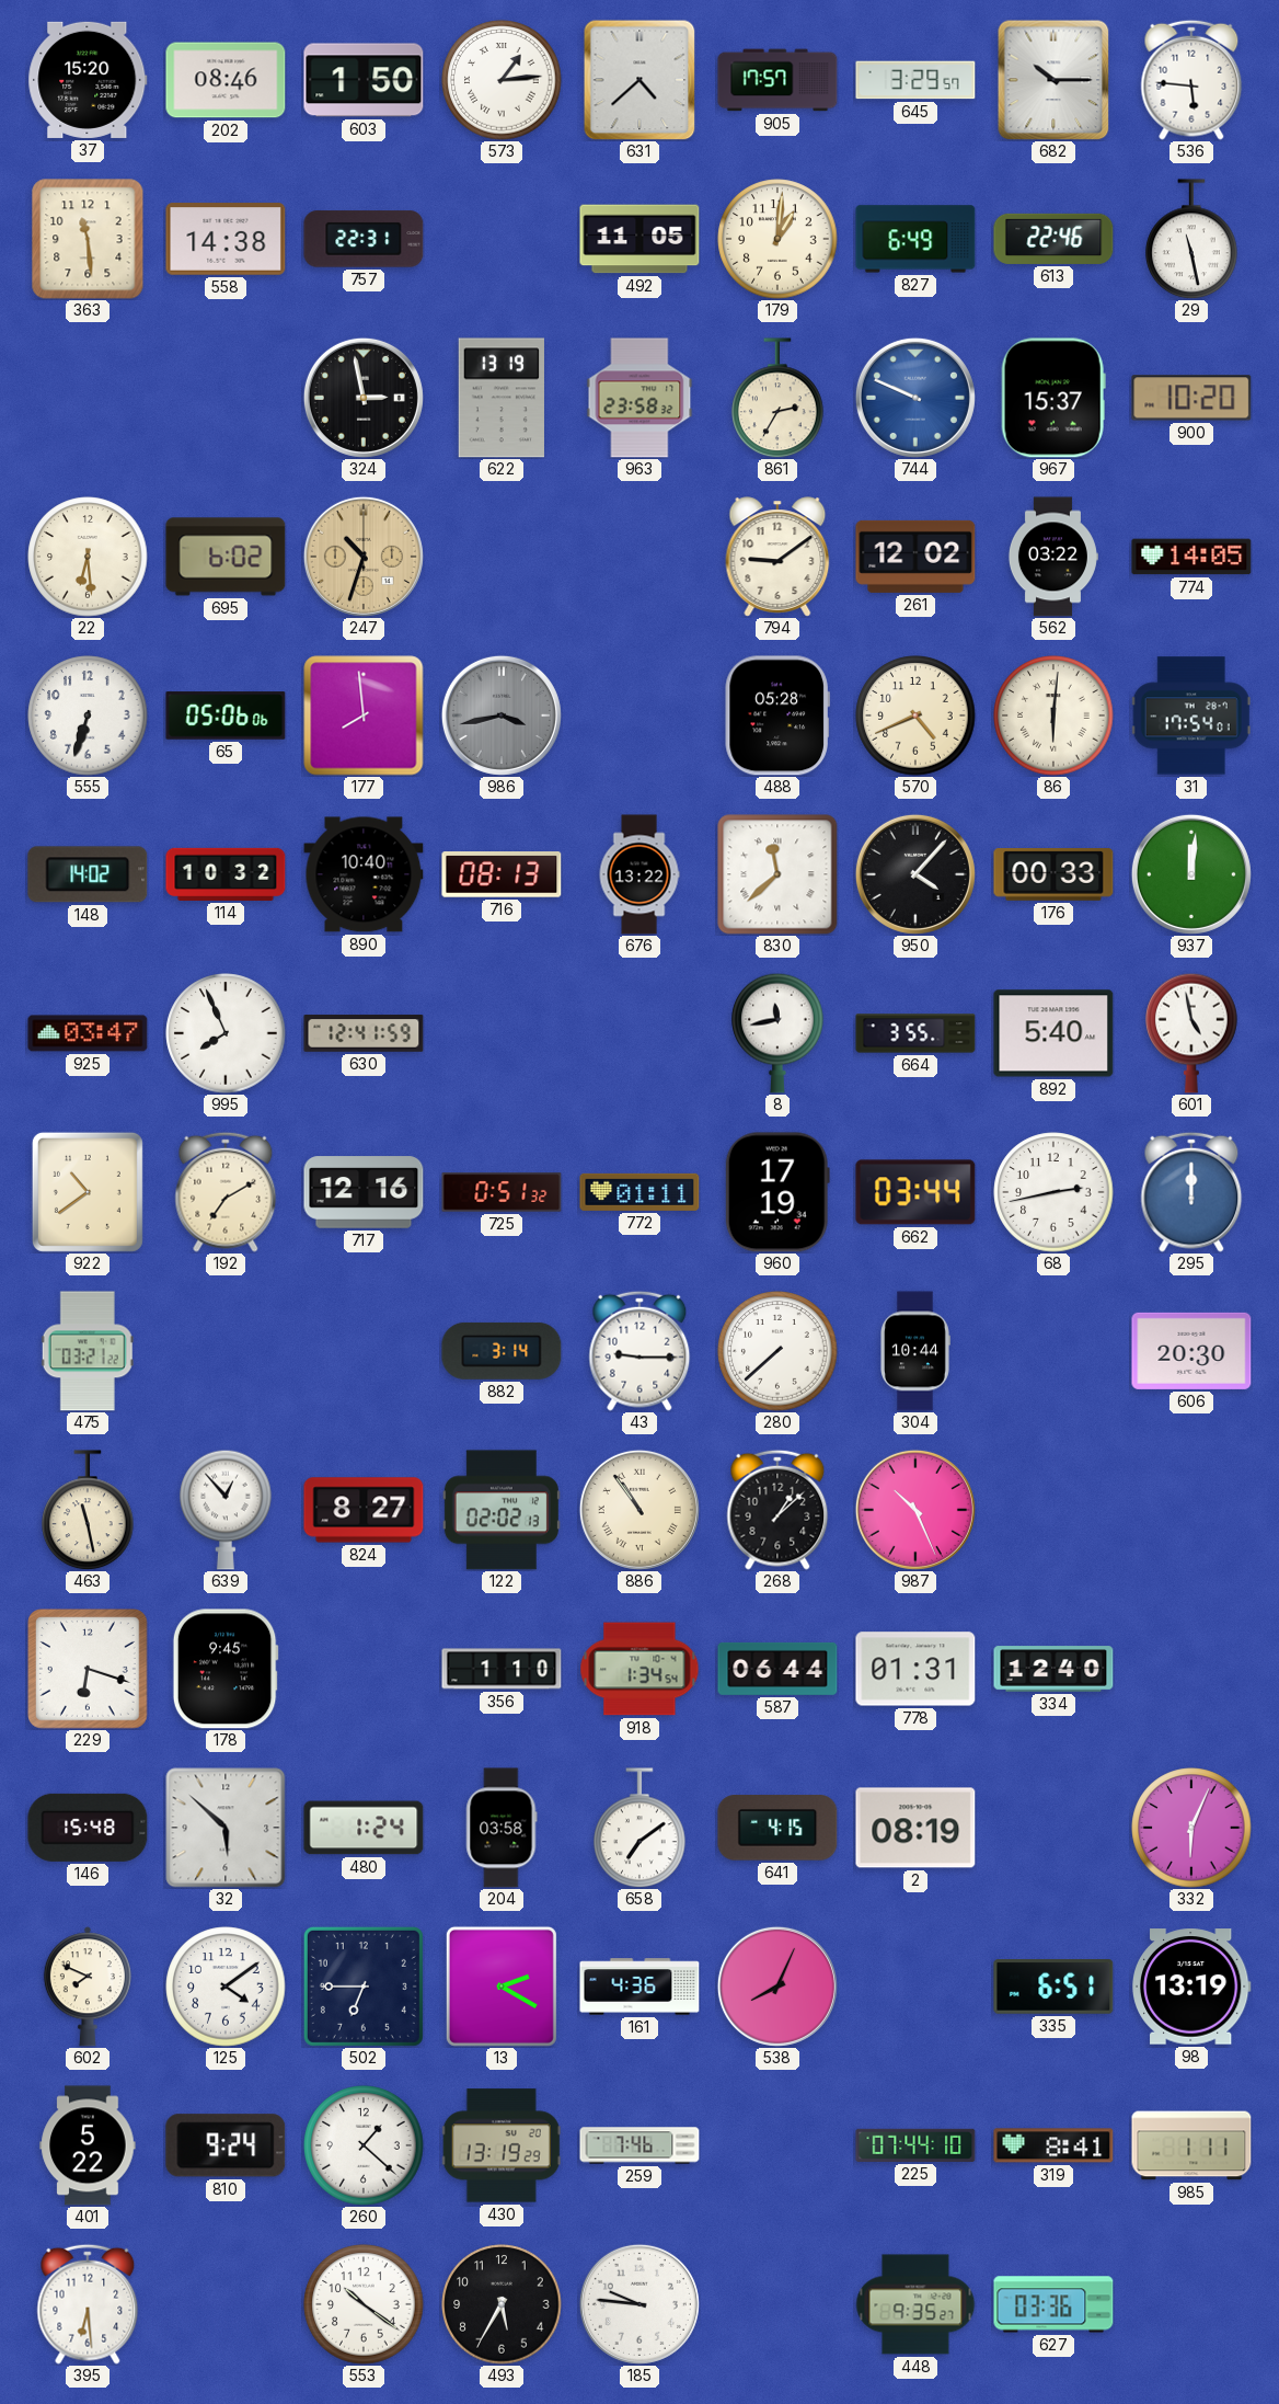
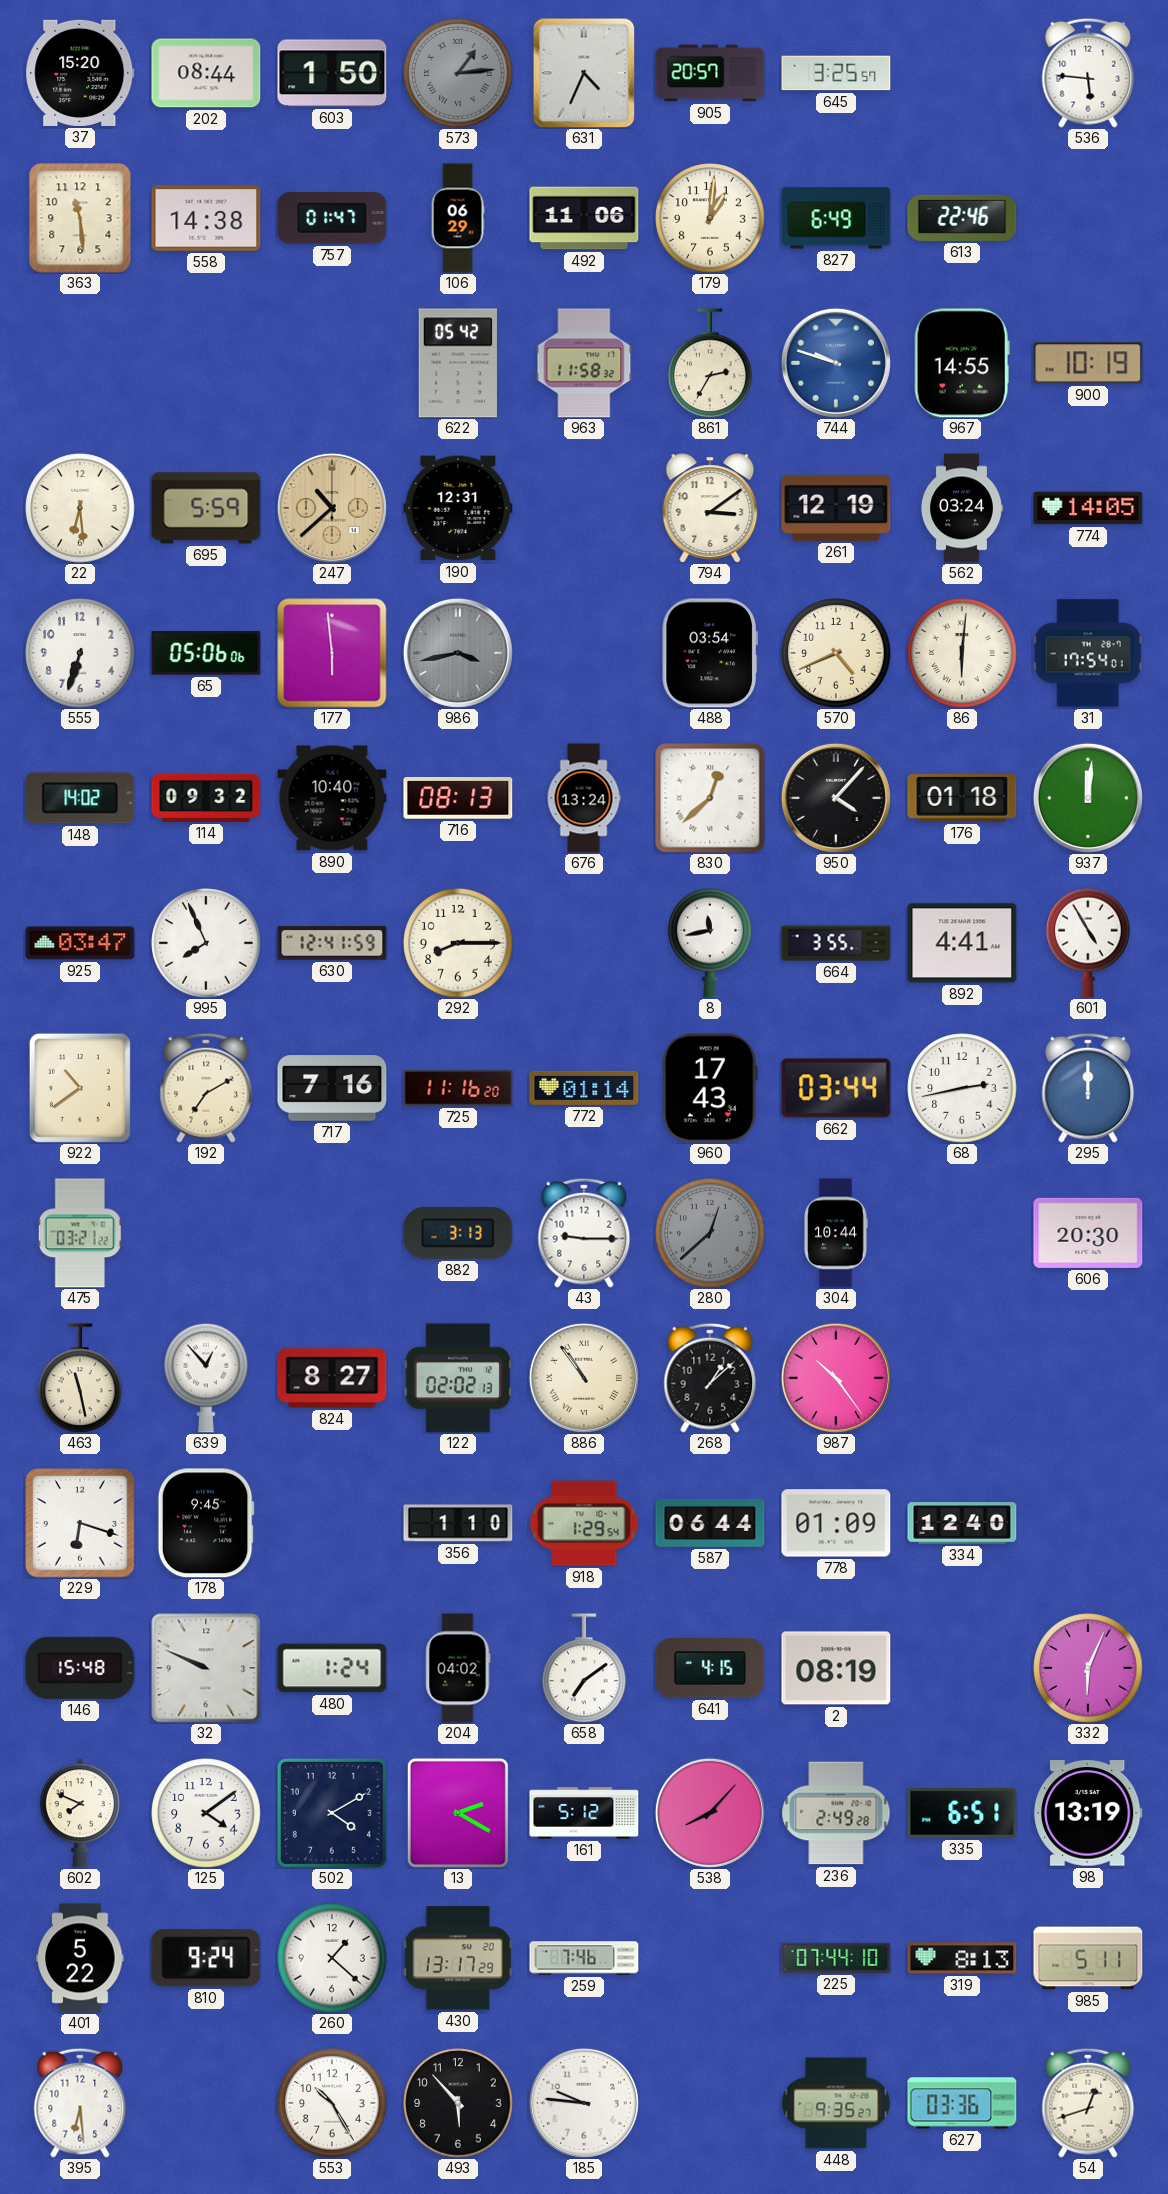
202: 08:46 -> 08:44 (206, 73)
573 dial: white -> grey (458, 73)
631: 4:38 -> 4:34 (584, 73)
905: 17:57 -> 20:57 (710, 73)
645: 3:29 -> 3:25 (836, 73)
682: 10:15 -> none (1053, 80)
757: 22:31 -> 01:47 (332, 218)
106: none -> 06:29 (458, 218)
492: 11:05 -> 11:06 (584, 218)
29: 11:28 -> none (1191, 239)
324: 2:58 -> none (364, 398)
622: 13:19 -> 05:42 (458, 363)
963: 23:58 -> 11:58 (584, 363)
744: 9:49 -> 9:48 (836, 363)
967: 15:37 -> 14:55 (962, 363)
900: 10:20 -> 10:19 (1088, 363)
695: 6:02 -> 5:59 (206, 508)
247: 10:33 -> 10:38 (332, 508)
190: none -> 12:31 (458, 508)
794: 9:09 -> 3:09 (710, 508)
261: 12:02 -> 12:19 (836, 508)
562: 03:22 -> 03:24 (961, 508)
177: 7:59 -> 5:59 (332, 653)
488: 05:28 -> 03:54 (710, 653)
114: 10:32 -> 09:32 (206, 798)
676: 13:22 -> 13:24 (584, 798)
830: 11:38 -> 12:38 (710, 798)
176: 00:33 -> 01:18 (962, 799)
292: none -> 8:15 (458, 943)
892: 5:40 -> 4:41 (962, 943)
601: 4:58 -> 4:55 (1088, 943)
717: 12:16 -> 7:16 (332, 1088)
725: 0:51 -> 11:16 (458, 1088)
772: 01:11 -> 01:14 (584, 1088)
960: 17:19 -> 17:43 (710, 1088)
882: 3:14 -> 3:13 (458, 1233)
280: 7:38 -> 12:38 (710, 1233)
280 dial: white -> grey (710, 1233)
987: 10:26 -> 10:24 (836, 1378)
918: 1:34 -> 1:29 (584, 1523)
778: 01:31 -> 01:09 (836, 1523)
32: 5:52 -> 9:49 (206, 1668)
204: 03:58 -> 04:02 (458, 1668)
502: 6:45 -> 4:10 (332, 1813)
161: 4:36 -> 5:12 (584, 1813)
538: 8:04 -> 8:07 (710, 1813)
236: none -> 2:49 (836, 1813)
430: 13:19 -> 13:17 (458, 1958)
319: 8:41 -> 8:13 (962, 1958)
985: 1:11 -> 5:11 (1088, 1958)
553: 10:21 -> 10:25 (332, 2103)
493: 5:35 -> 5:53 (458, 2103)
54: none -> 12:42 (1088, 2103)
